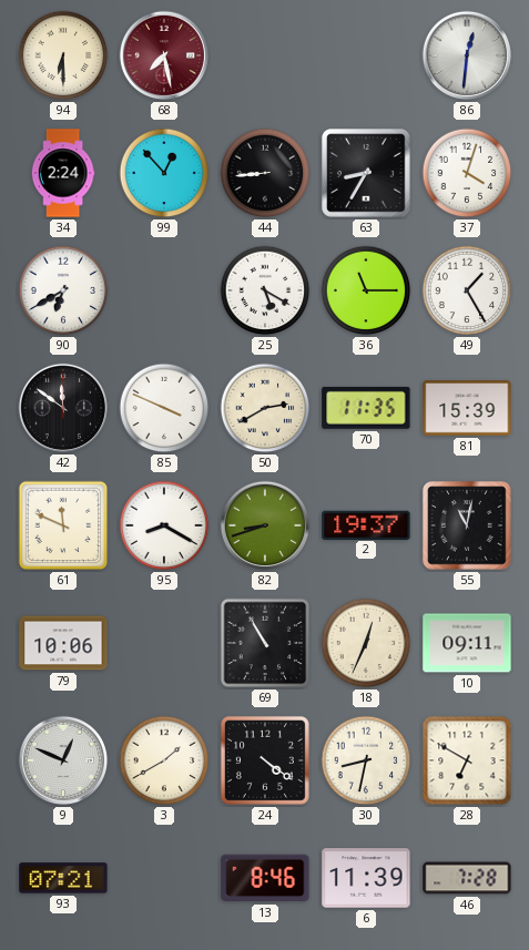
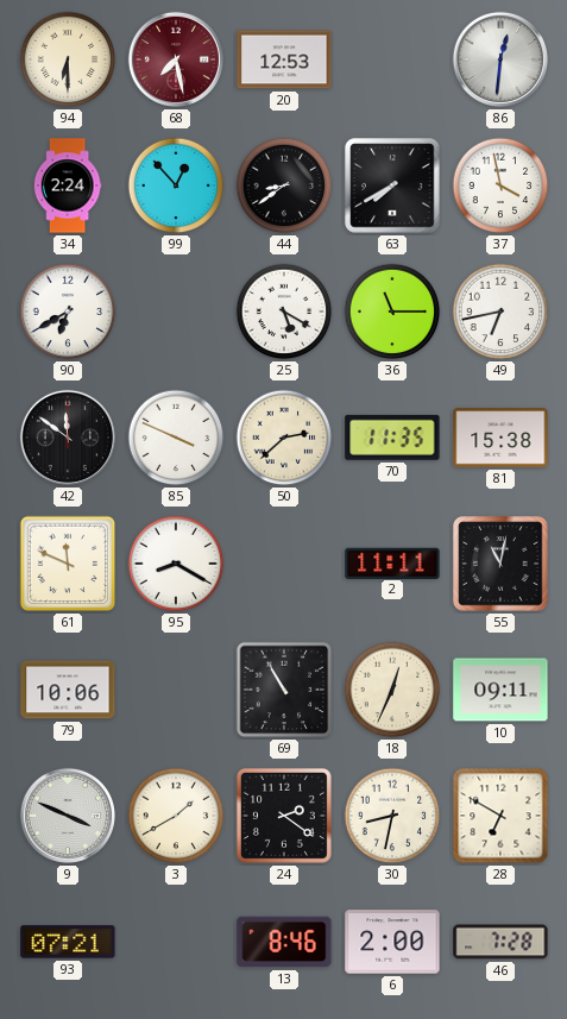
20: none -> 12:53 (284, 59)
44: 8:44 -> 8:39 (284, 185)
63: 8:35 -> 7:40 (392, 185)
37: 4:03 -> 3:58 (500, 185)
49: 1:25 -> 6:43 (500, 312)
50: 2:40 -> 2:38 (284, 438)
81: 15:39 -> 15:38 (500, 438)
82: 8:42 -> none (265, 525)
2: 19:37 -> 11:11 (392, 562)
9: 12:49 -> 3:49 (68, 816)
24: 4:21 -> 2:21 (284, 816)
6: 11:39 -> 2:00 (392, 942)
